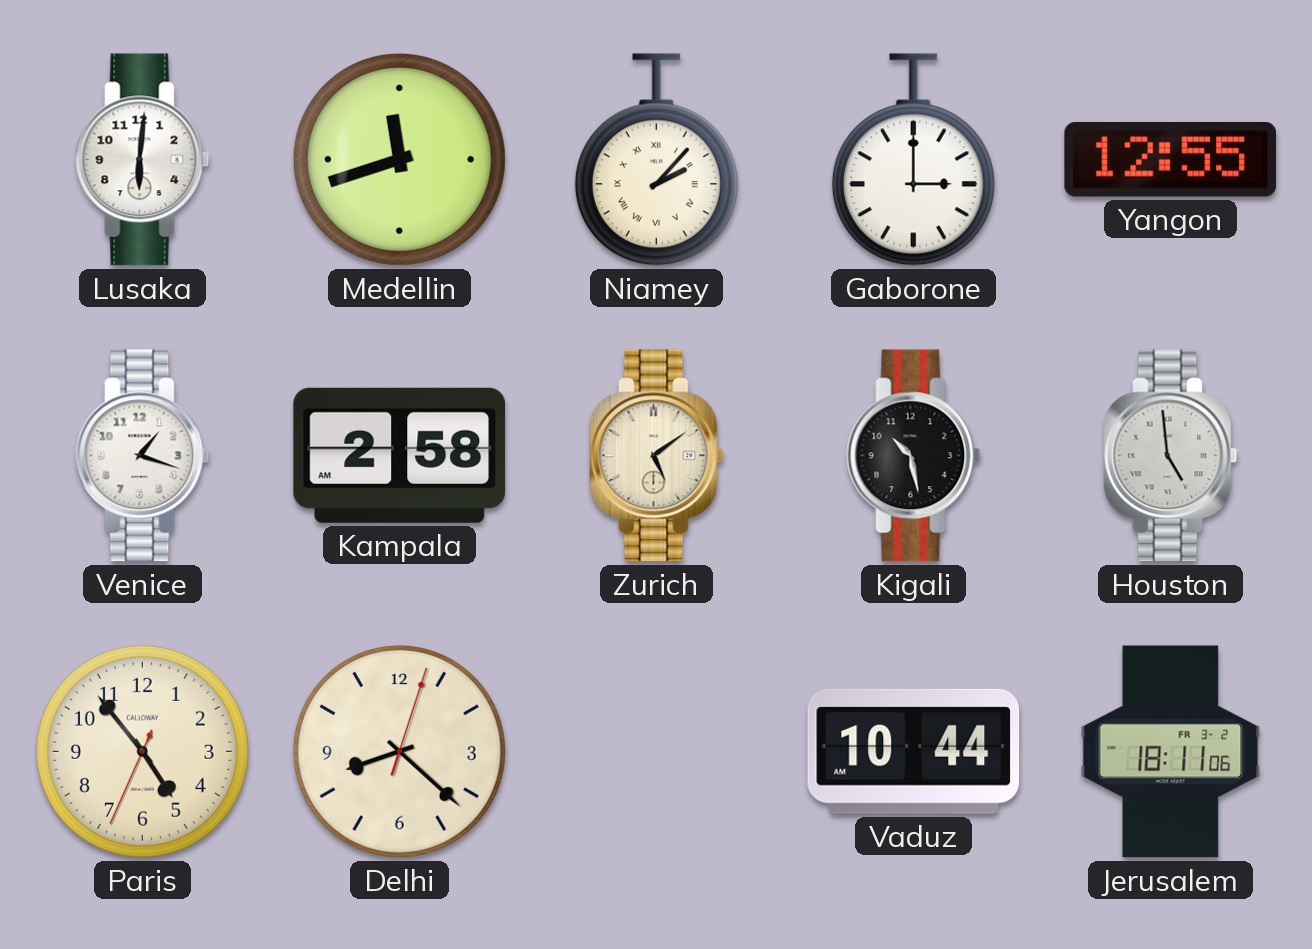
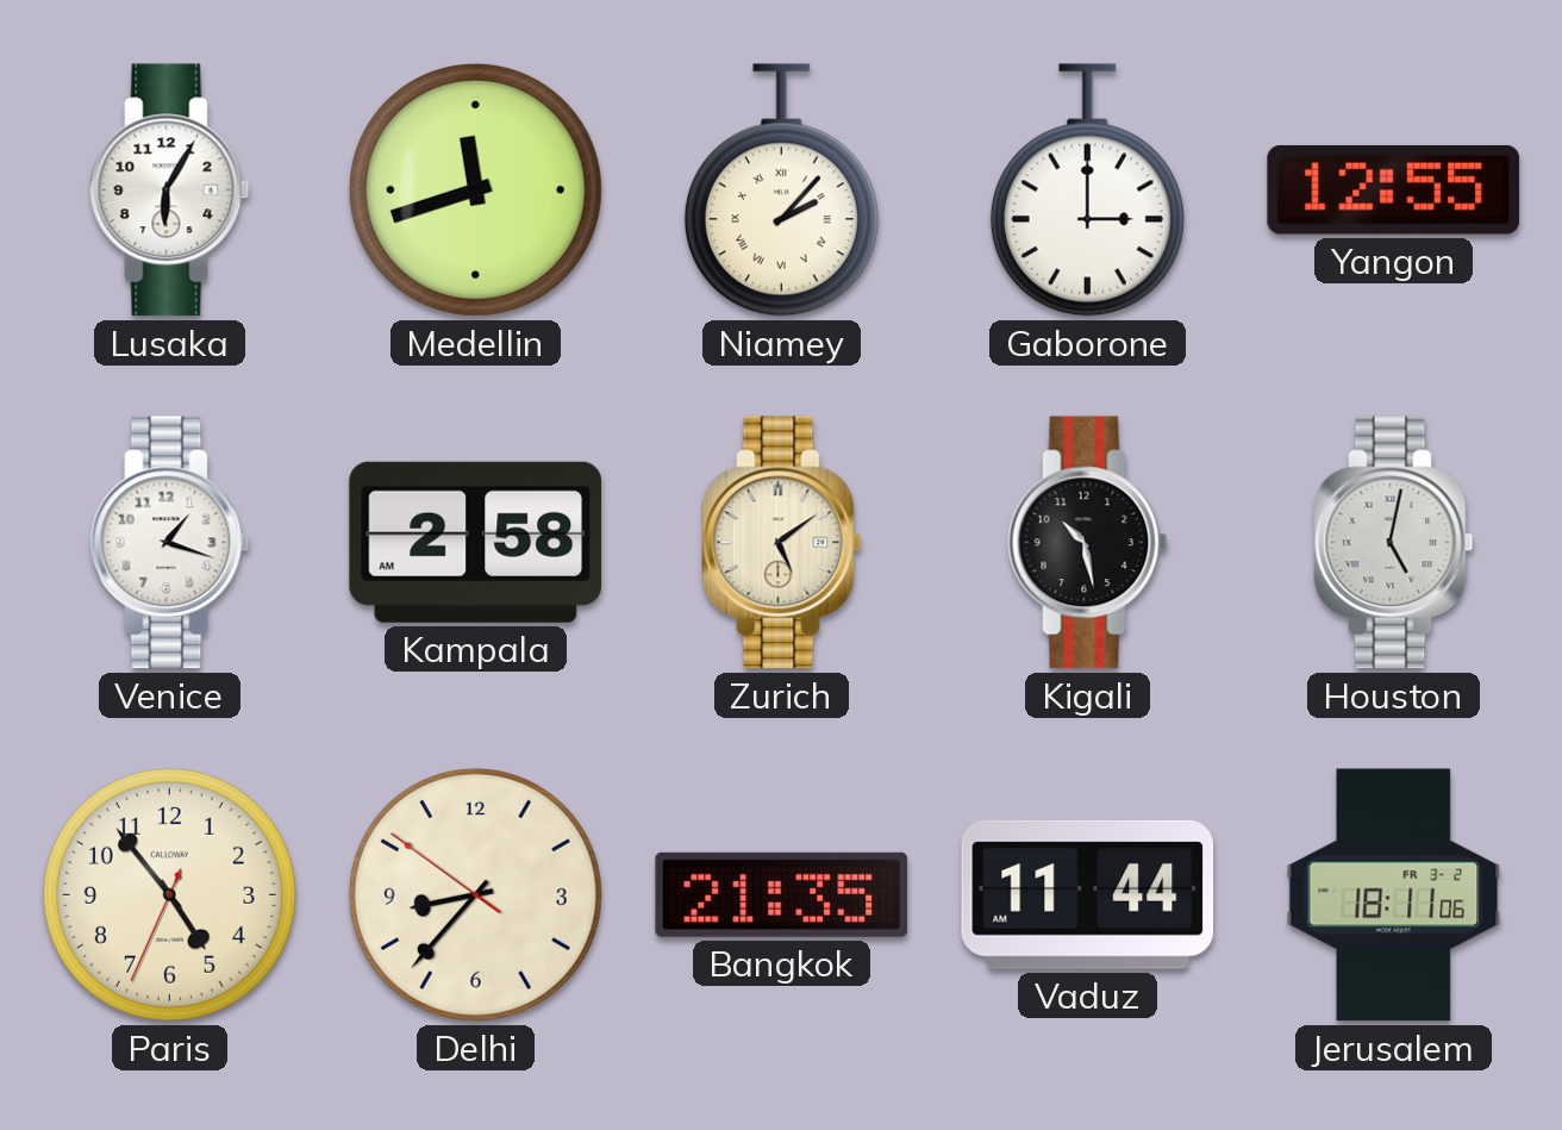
Lusaka: 6:01 -> 6:05 (170, 191)
Houston: 4:59 -> 5:02 (1394, 543)
Delhi: 8:22 -> 8:36 (475, 894)
Bangkok: none -> 21:35 (782, 894)
Vaduz: 10:44 -> 11:44 (1088, 894)
